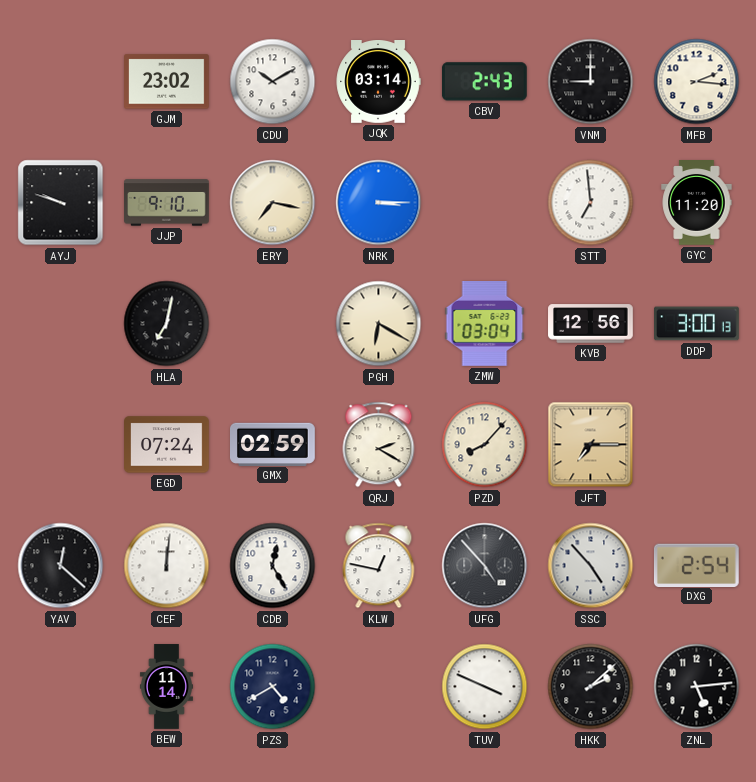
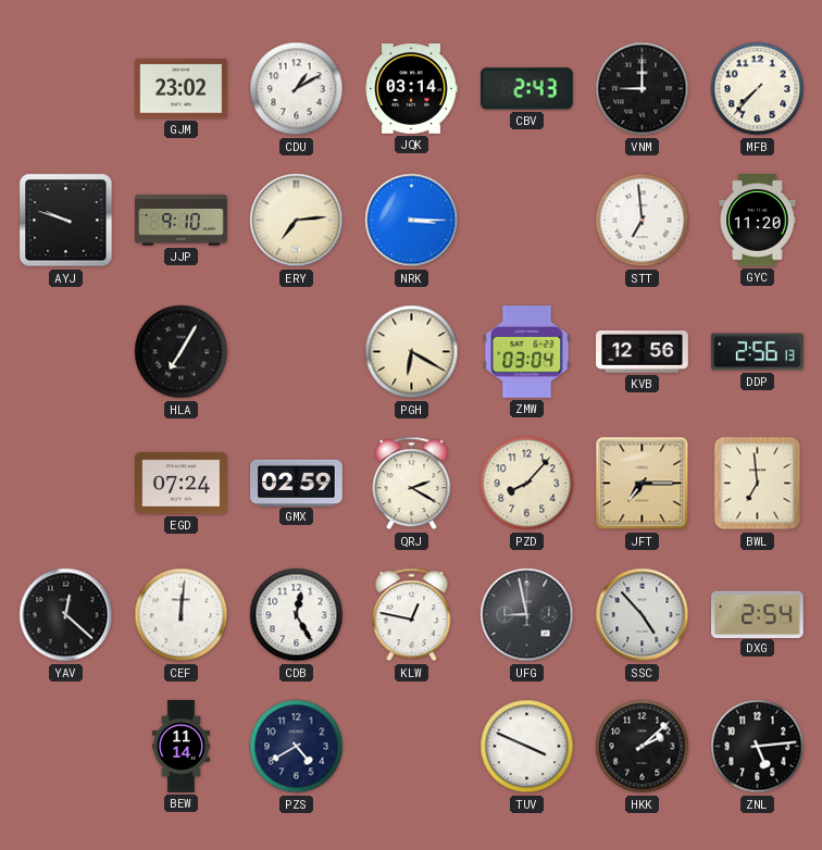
CDU: 10:10 -> 1:10 (297, 89)
MFB: 2:16 -> 7:37 (758, 89)
ERY: 7:17 -> 7:14 (297, 221)
HLA: 7:02 -> 7:05 (182, 352)
DDP: 3:00 -> 2:56 (758, 352)
BWL: none -> 6:59 (758, 484)
UFG: 4:53 -> 8:58 (527, 615)
